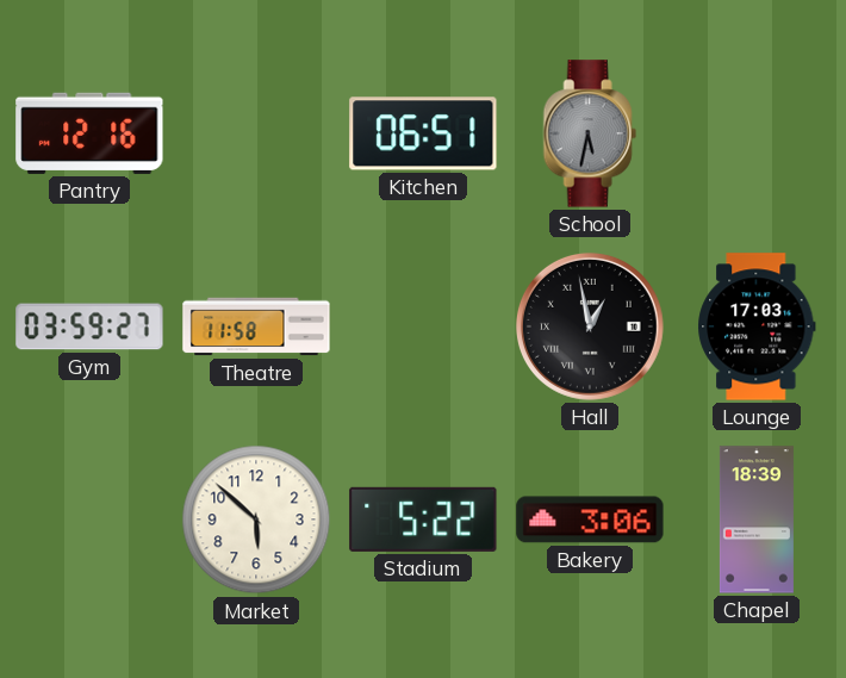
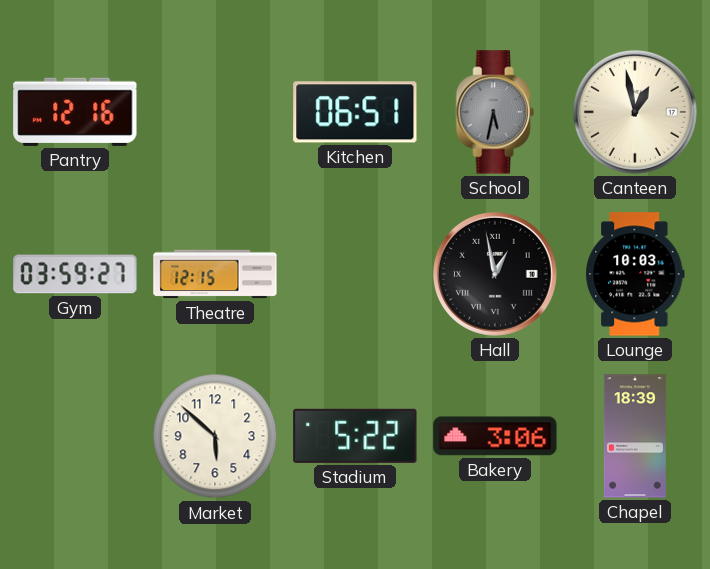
Canteen: none -> 12:58 (635, 112)
Theatre: 11:58 -> 12:15 (215, 274)
Lounge: 17:03 -> 10:03 (635, 274)
